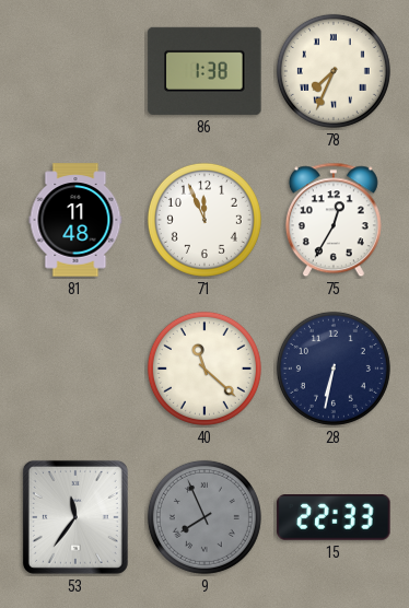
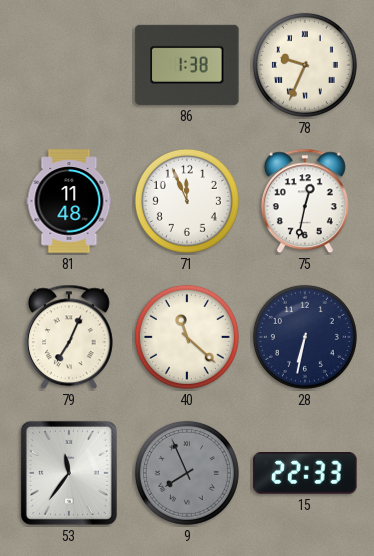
78: 7:34 -> 9:34 (305, 65)
75: 12:35 -> 12:32 (305, 201)
79: none -> 7:04 (69, 337)
